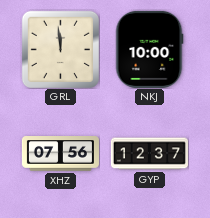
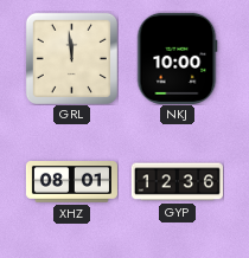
XHZ: 07:56 -> 08:01 (71, 182)
GYP: 12:37 -> 12:36 (177, 182)
